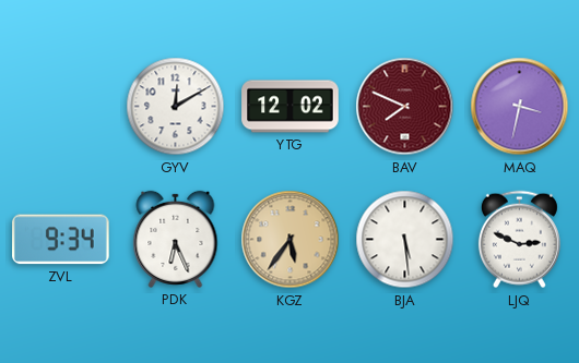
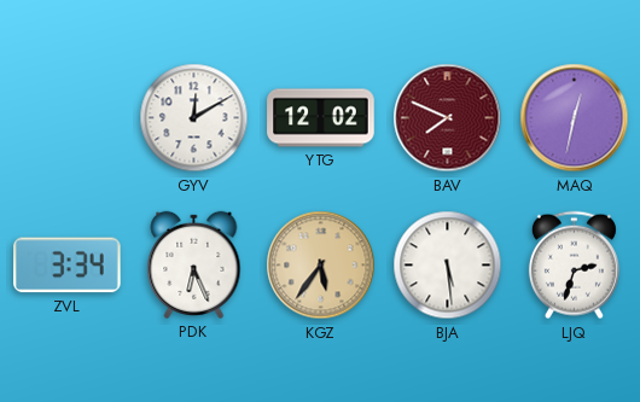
MAQ: 3:32 -> 12:32 (575, 118)
ZVL: 9:34 -> 3:34 (68, 266)
LJQ: 2:49 -> 2:33 (574, 266)
